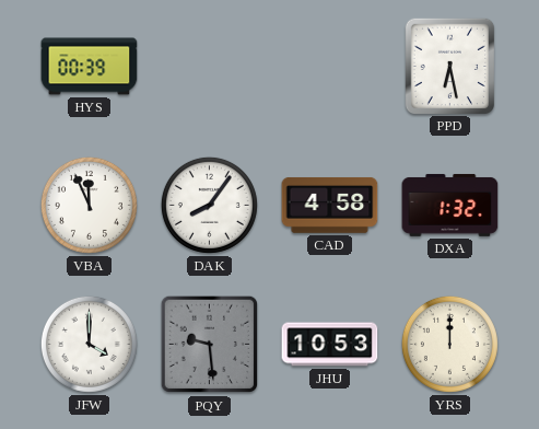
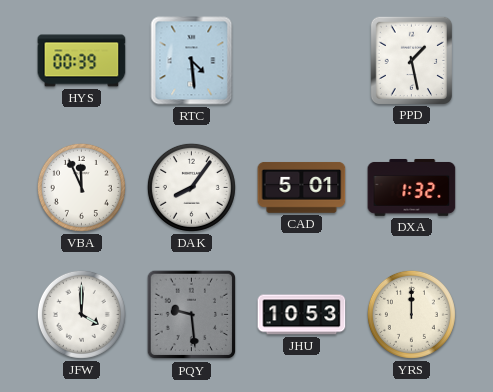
RTC: none -> 4:29 (192, 61)
PPD: 6:28 -> 1:28 (411, 60)
CAD: 4:58 -> 5:01 (302, 187)
